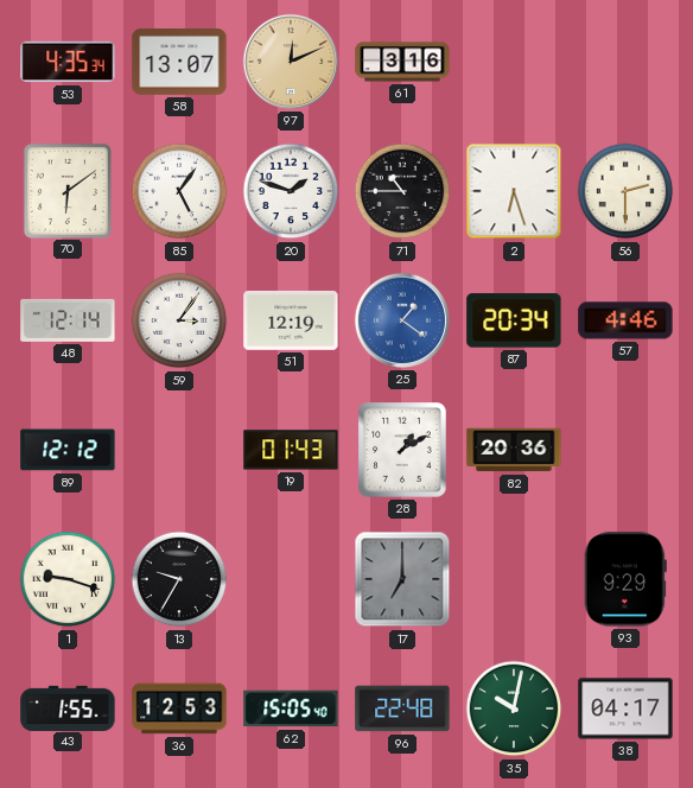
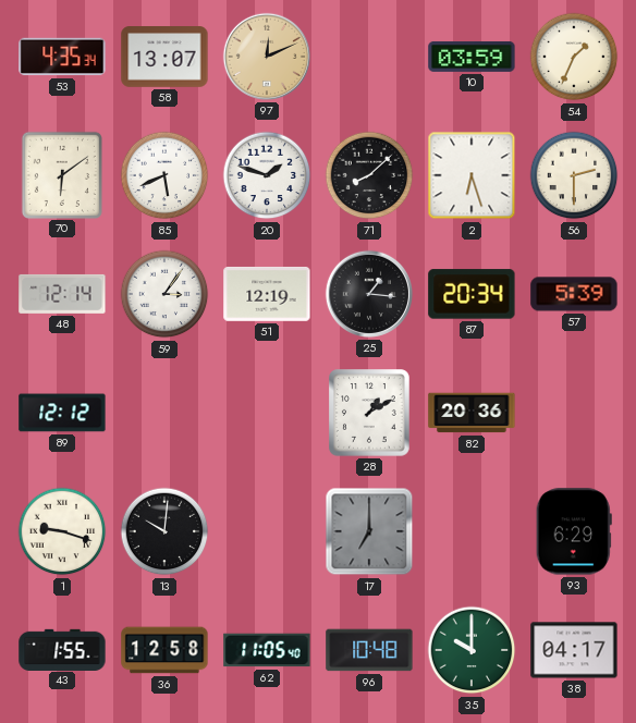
61: 3:16 -> none (402, 62)
10: none -> 03:59 (472, 57)
54: none -> 1:34 (574, 57)
85: 5:06 -> 5:41 (164, 175)
71: 10:45 -> 8:08 (369, 175)
25: 1:21 -> 1:16 (369, 294)
25 dial: blue -> black (369, 294)
57: 4:46 -> 5:39 (574, 294)
19: 01:43 -> none (291, 450)
13: 9:35 -> 10:01 (164, 531)
93: 9:29 -> 6:29 (574, 531)
36: 12:53 -> 12:58 (164, 650)
62: 15:05 -> 11:05 (267, 650)
96: 22:48 -> 10:48 (369, 650)
35: 10:02 -> 10:00 (472, 650)
